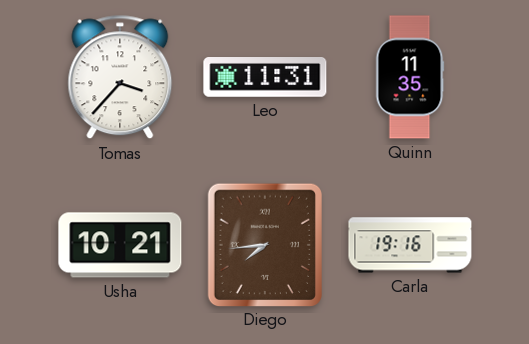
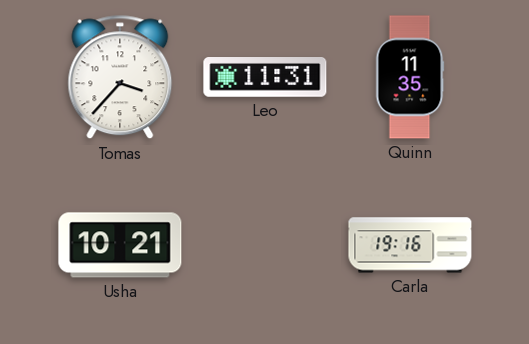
Diego: 7:44 -> none (264, 244)
